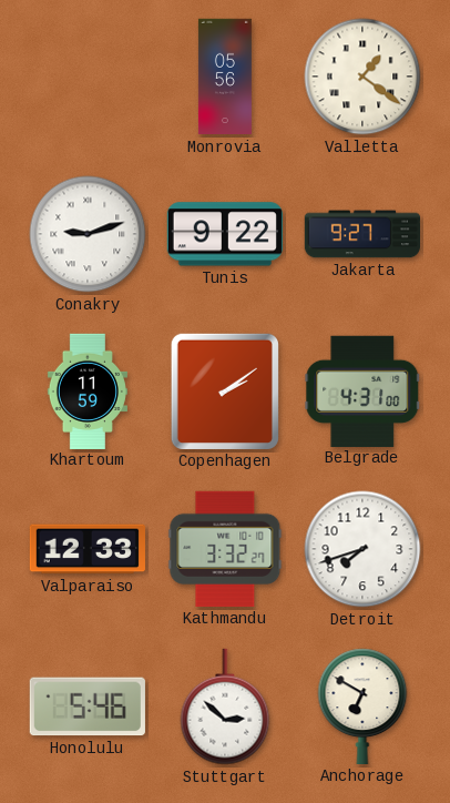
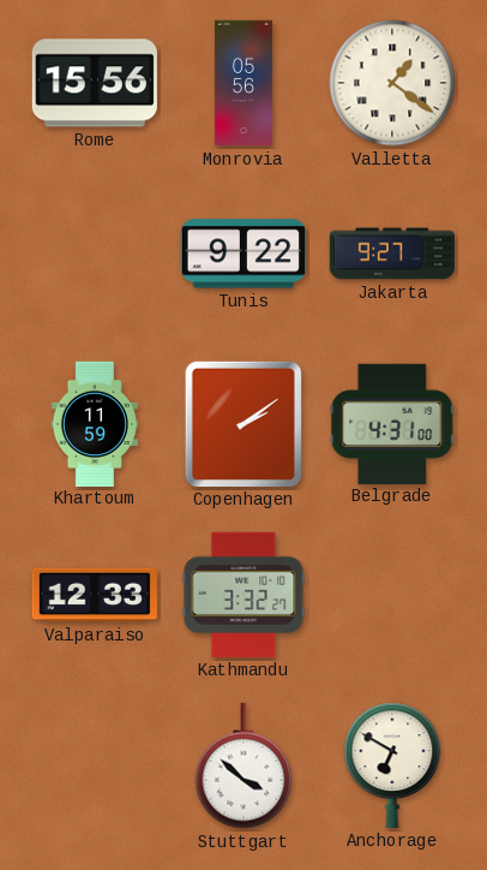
Rome: none -> 15:56 (95, 83)
Conakry: 9:12 -> none (88, 234)
Detroit: 7:42 -> none (362, 549)
Honolulu: 5:46 -> none (88, 707)
Stuttgart: 2:52 -> 3:52 (243, 765)
